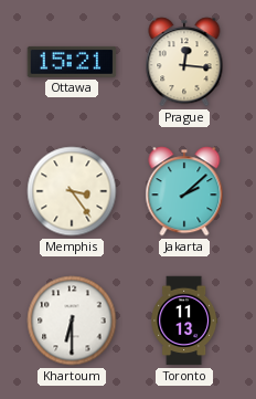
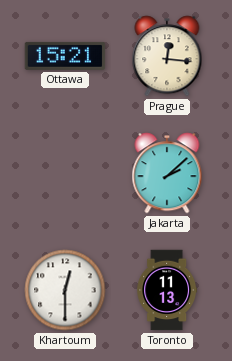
Memphis: 3:24 -> none (72, 191)
Khartoum: 6:30 -> 12:30 (65, 290)
